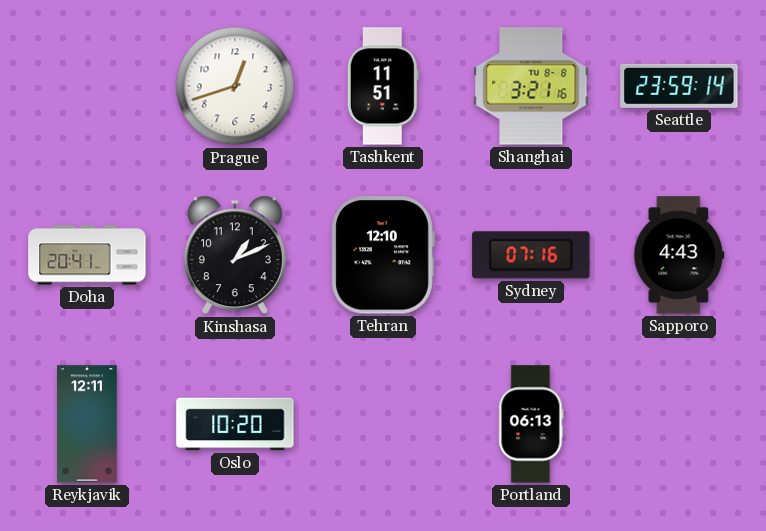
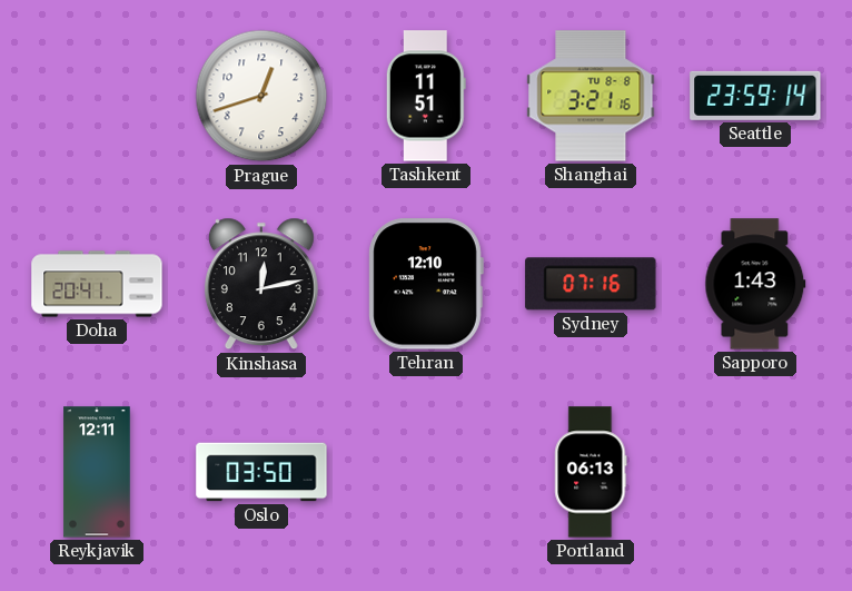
Kinshasa: 1:11 -> 12:13 (261, 284)
Sapporo: 4:43 -> 1:43 (755, 284)
Oslo: 10:20 -> 03:50 (261, 472)
